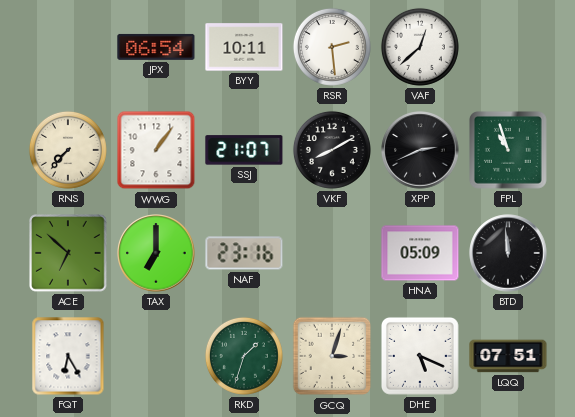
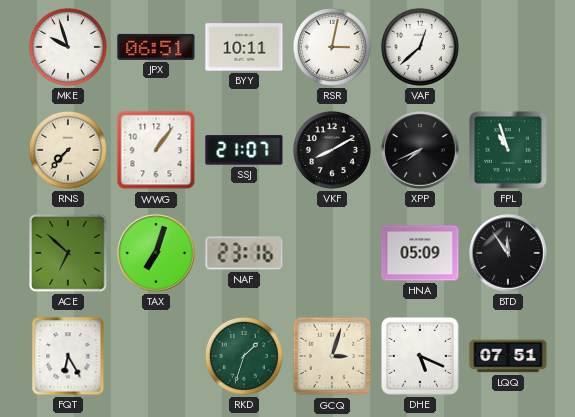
MKE: none -> 9:57 (68, 47)
JPX: 06:54 -> 06:51 (156, 47)
RSR: 2:29 -> 3:02 (332, 47)
XPP: 2:41 -> 7:41 (420, 150)
TAX: 7:00 -> 7:03 (156, 253)
BTD: 11:59 -> 11:54 (508, 253)
